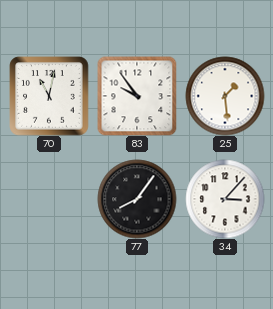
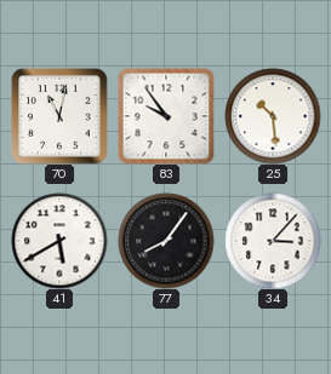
25: 1:29 -> 10:29 (273, 116)
41: none -> 5:40 (59, 241)
